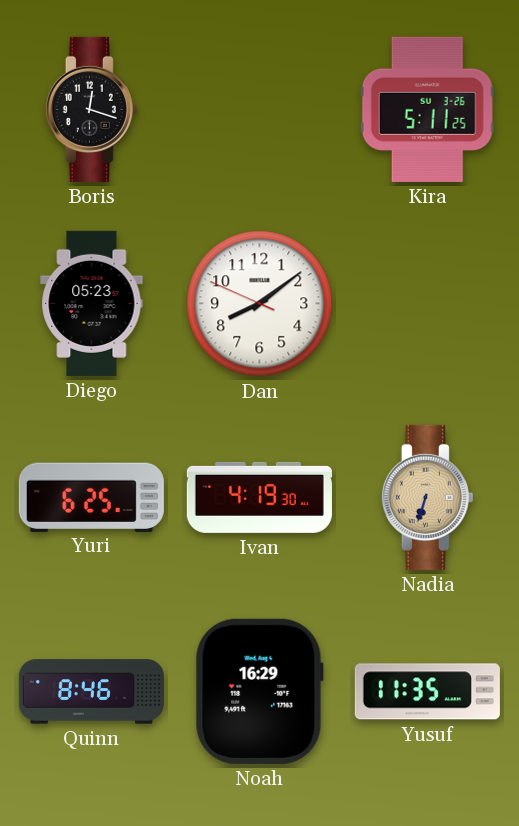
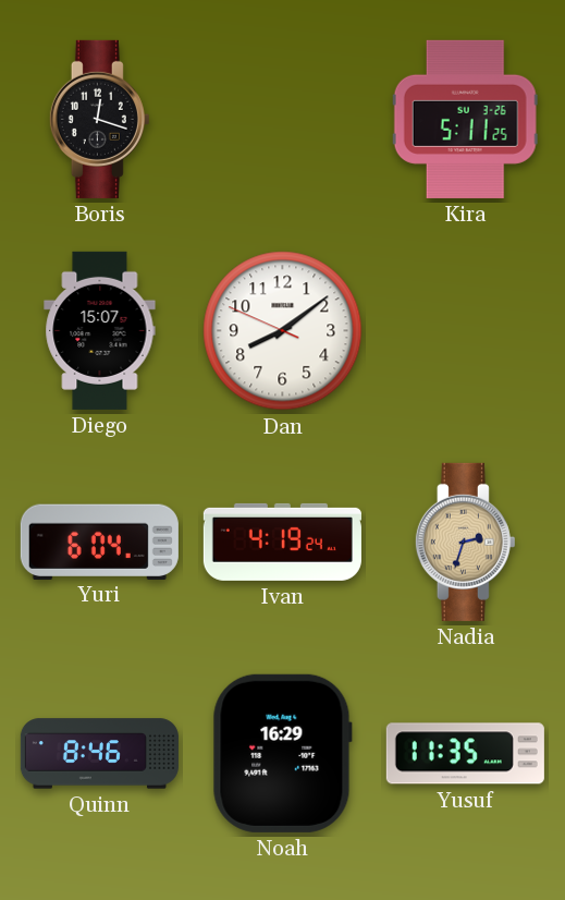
Diego: 05:23 -> 15:07 (100, 330)
Yuri: 6:25 -> 6:04 (99, 542)
Ivan: 4:19:30 -> 4:19:24 (282, 542)
Nadia: 6:33 -> 2:33 (465, 542)
